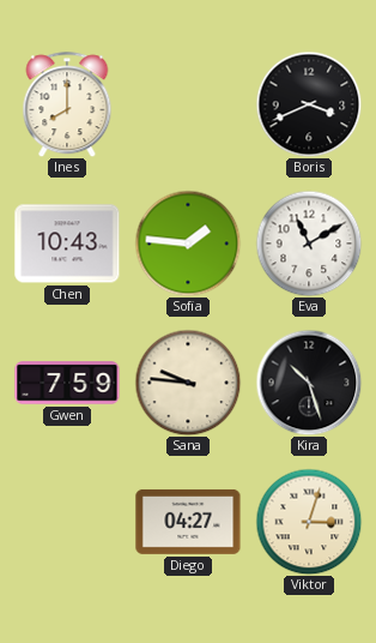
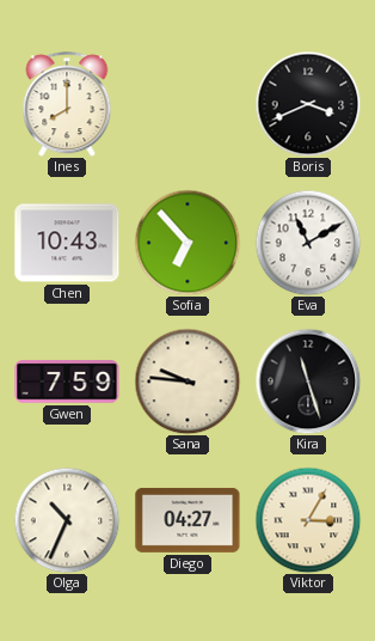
Sofia: 1:46 -> 6:53 (187, 243)
Kira: 10:27 -> 11:27 (308, 381)
Olga: none -> 10:34 (67, 520)
Viktor: 3:03 -> 3:05 (308, 520)
